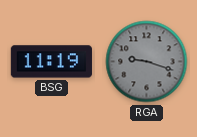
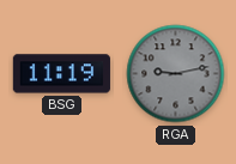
RGA: 9:18 -> 9:13 (176, 74)
